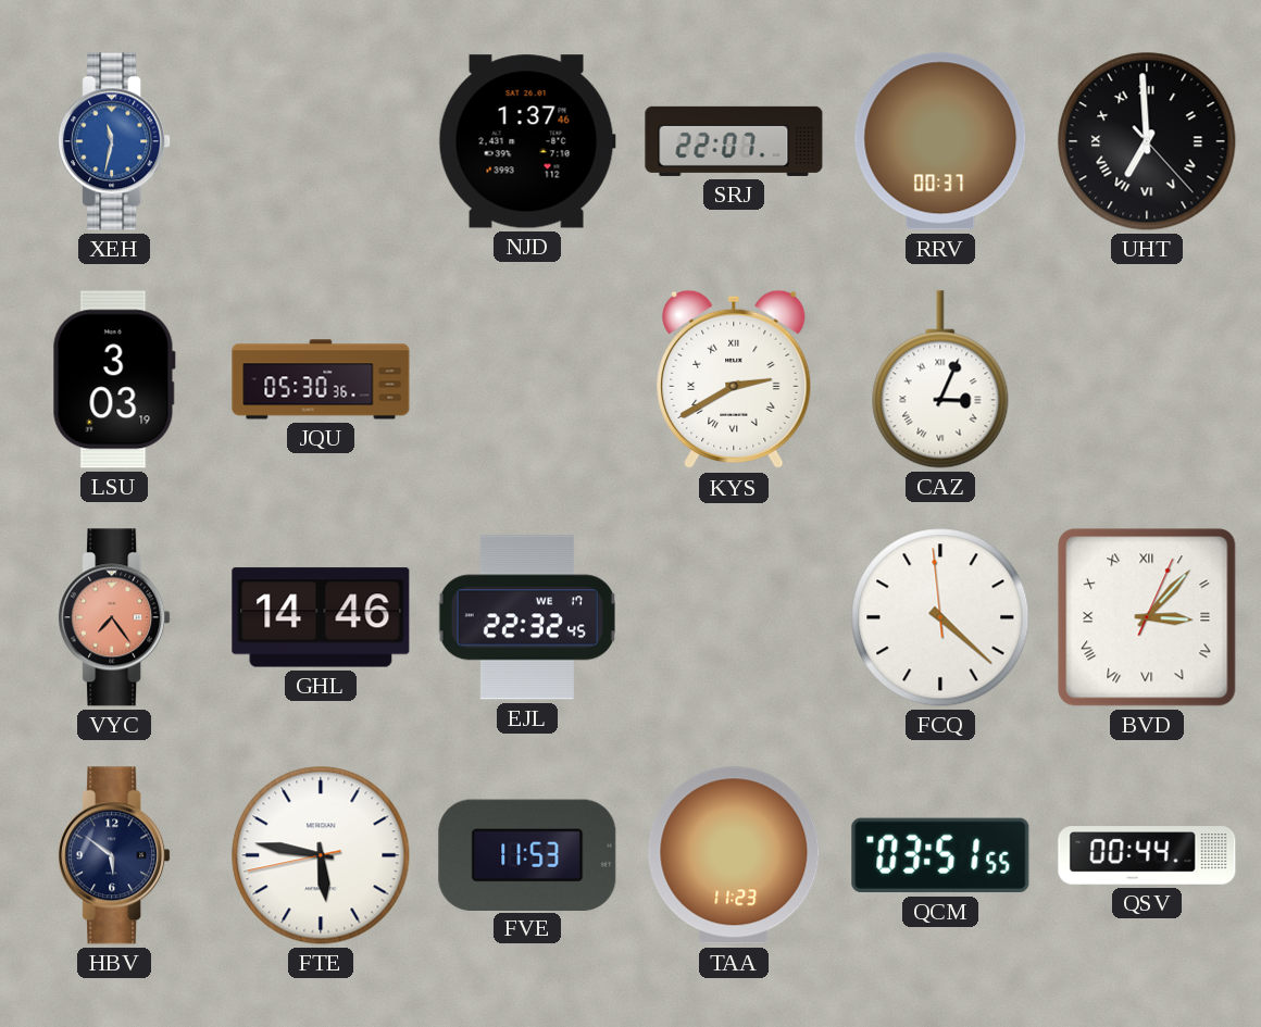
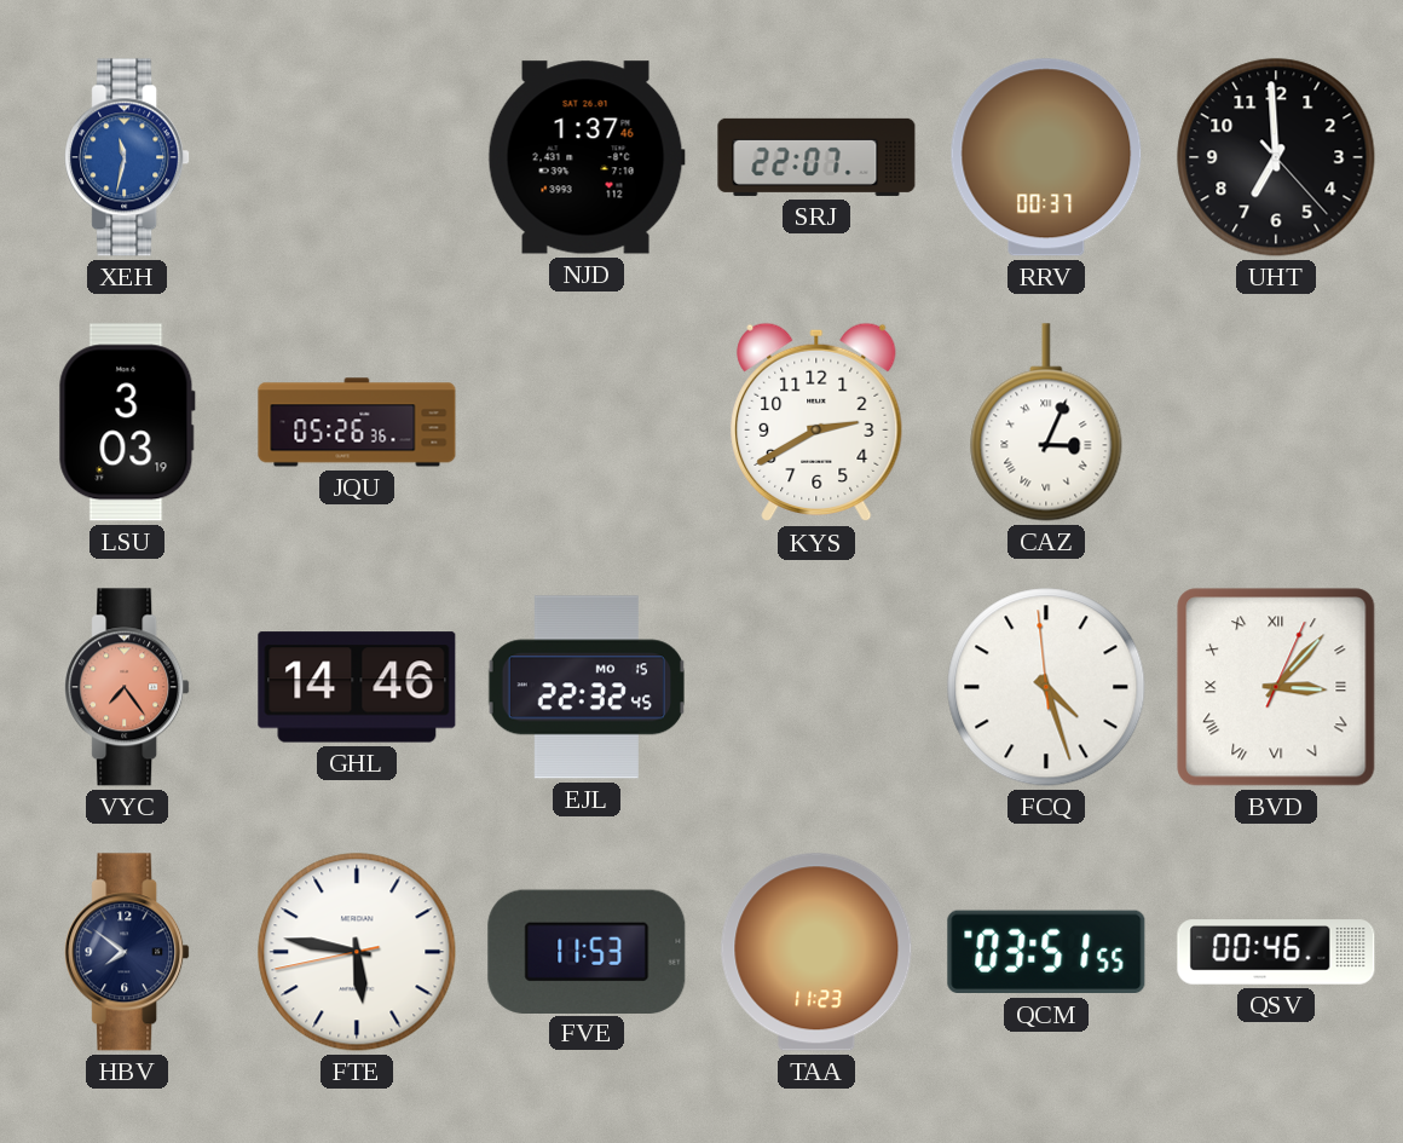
UHT numerals: Roman -> Arabic (1276, 157)
JQU: 05:30 -> 05:26 (357, 422)
KYS numerals: Roman -> Arabic (816, 422)
EJL date: WE 17 -> MO 15 (587, 687)
FCQ: 4:21 -> 4:26 (1046, 687)
HBV: 5:51 -> 7:51 (127, 952)
QSV: 00:44 -> 00:46 (1276, 952)
